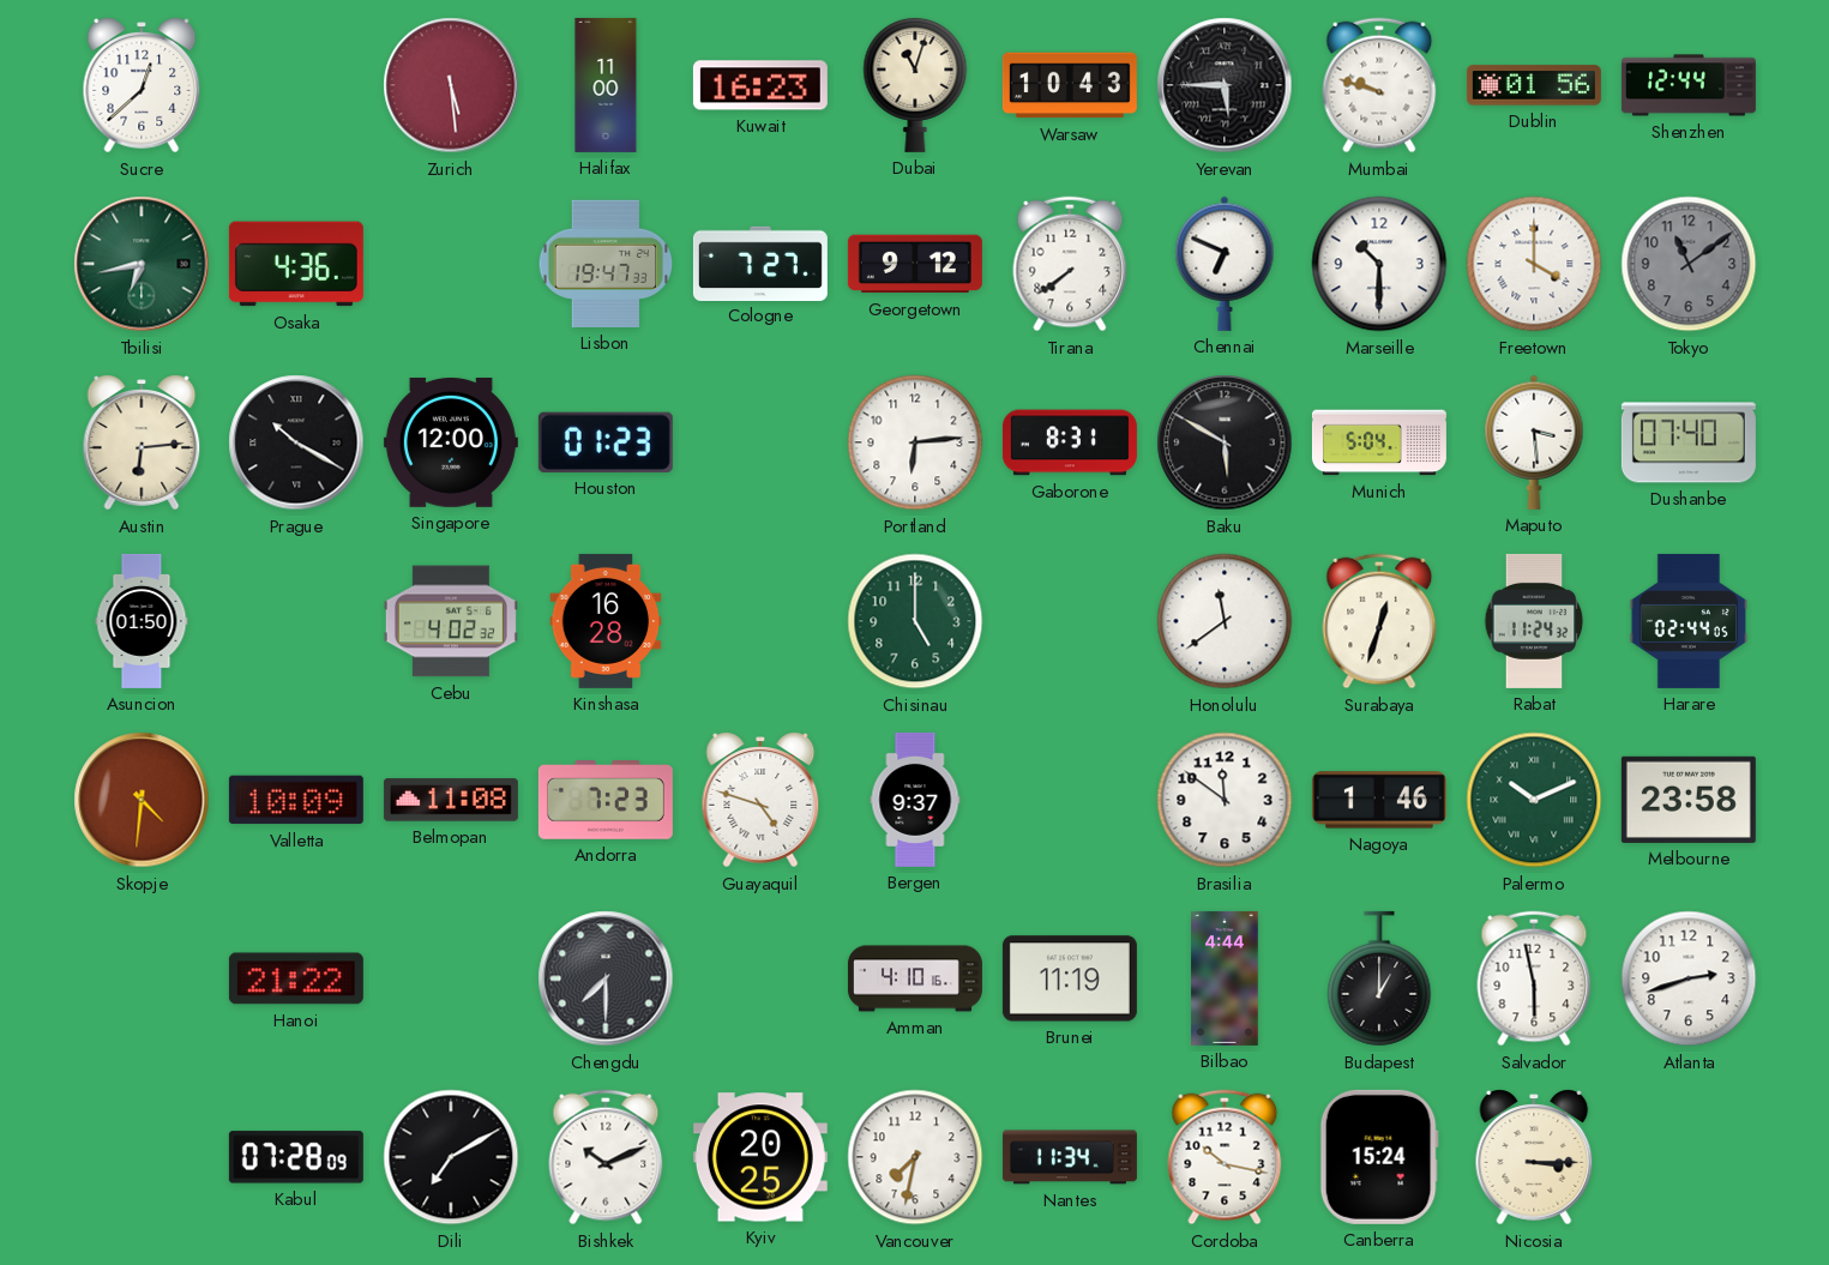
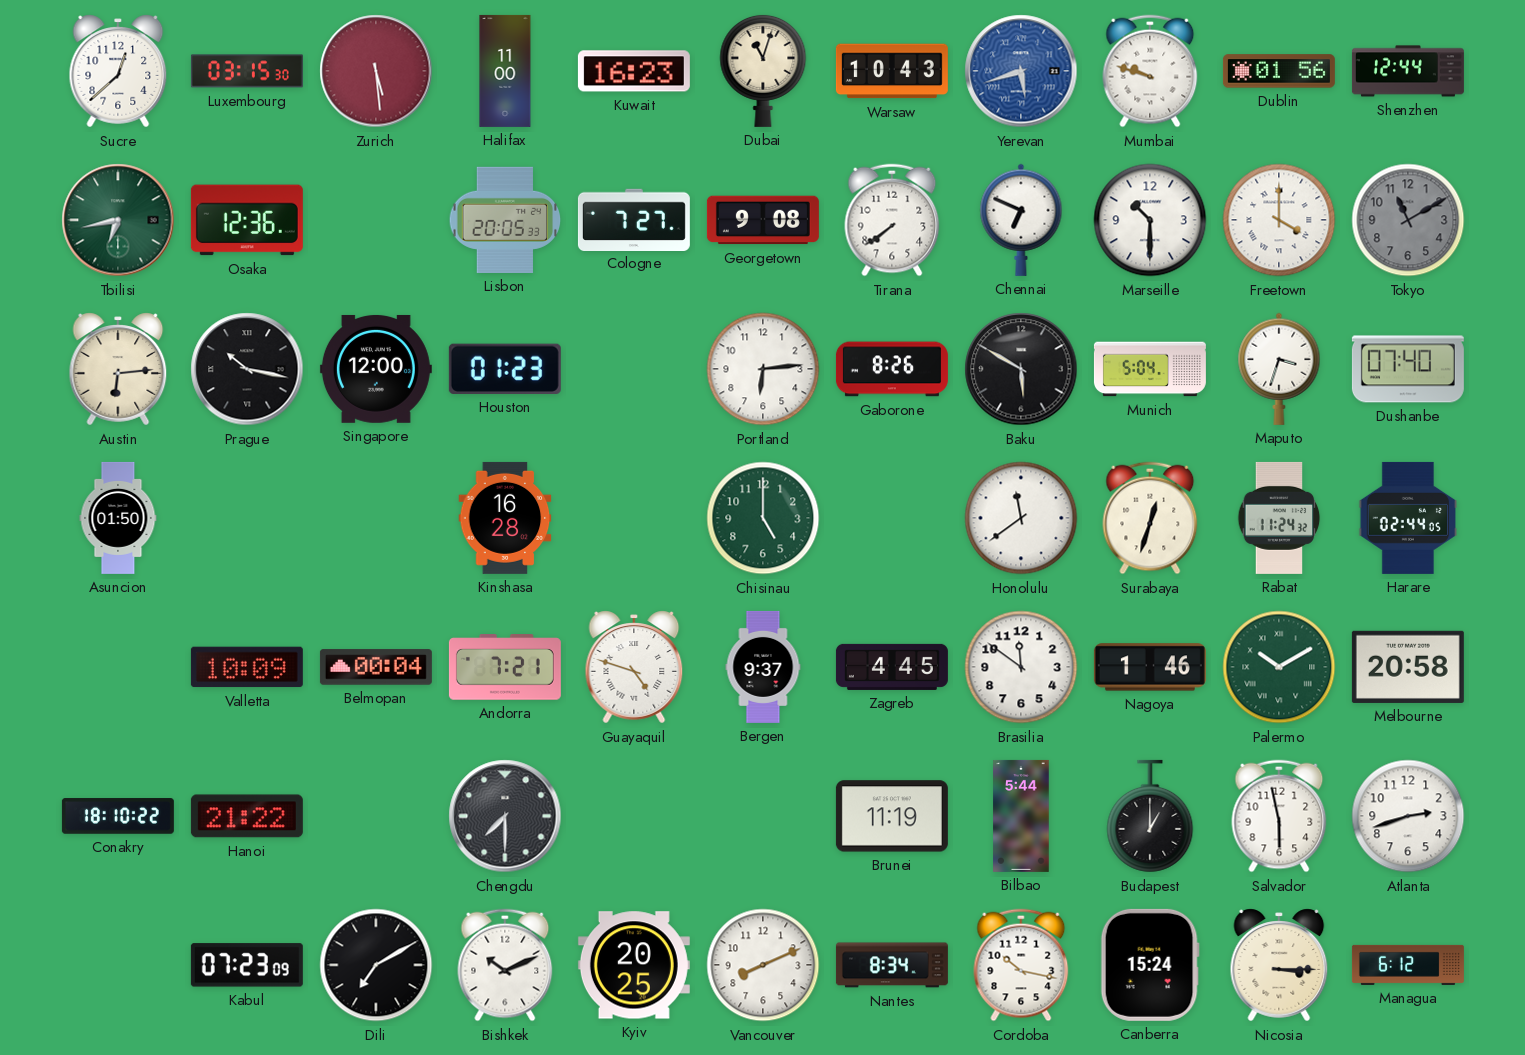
Luxembourg: none -> 03:15 (247, 71)
Yerevan: 5:45 -> 5:42 (1021, 71)
Yerevan dial: black -> blue (1021, 71)
Osaka: 4:36 -> 12:36 (247, 220)
Lisbon: 19:47 -> 20:05 (505, 220)
Georgetown: 9:12 -> 9:08 (763, 220)
Tokyo: 11:09 -> 11:10 (1408, 220)
Prague: 10:20 -> 10:17 (247, 369)
Gaborone: 8:31 -> 8:26 (892, 369)
Maputo: 3:29 -> 3:33 (1279, 369)
Cebu: 4:02 -> none (451, 621)
Skopje: 4:31 -> none (142, 800)
Belmopan: 11:08 -> 00:04 (376, 667)
Andorra: 7:23 -> 7:21 (505, 667)
Zagreb: none -> 4:45 (892, 667)
Palermo: 10:11 -> 10:10 (1279, 667)
Melbourne: 23:58 -> 20:58 (1408, 667)
Conakry: none -> 18:10 (118, 816)
Amman: 4:10 -> none (915, 978)
Bilbao: 4:44 -> 5:44 (1021, 816)
Kabul: 07:28 -> 07:23 (247, 965)
Vancouver: 7:32 -> 8:11 (763, 965)
Nantes: 11:34 -> 8:34 (892, 965)
Managua: none -> 6:12 (1408, 965)
